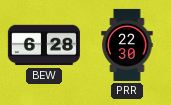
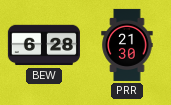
PRR: 22:30 -> 21:30 (127, 45)
